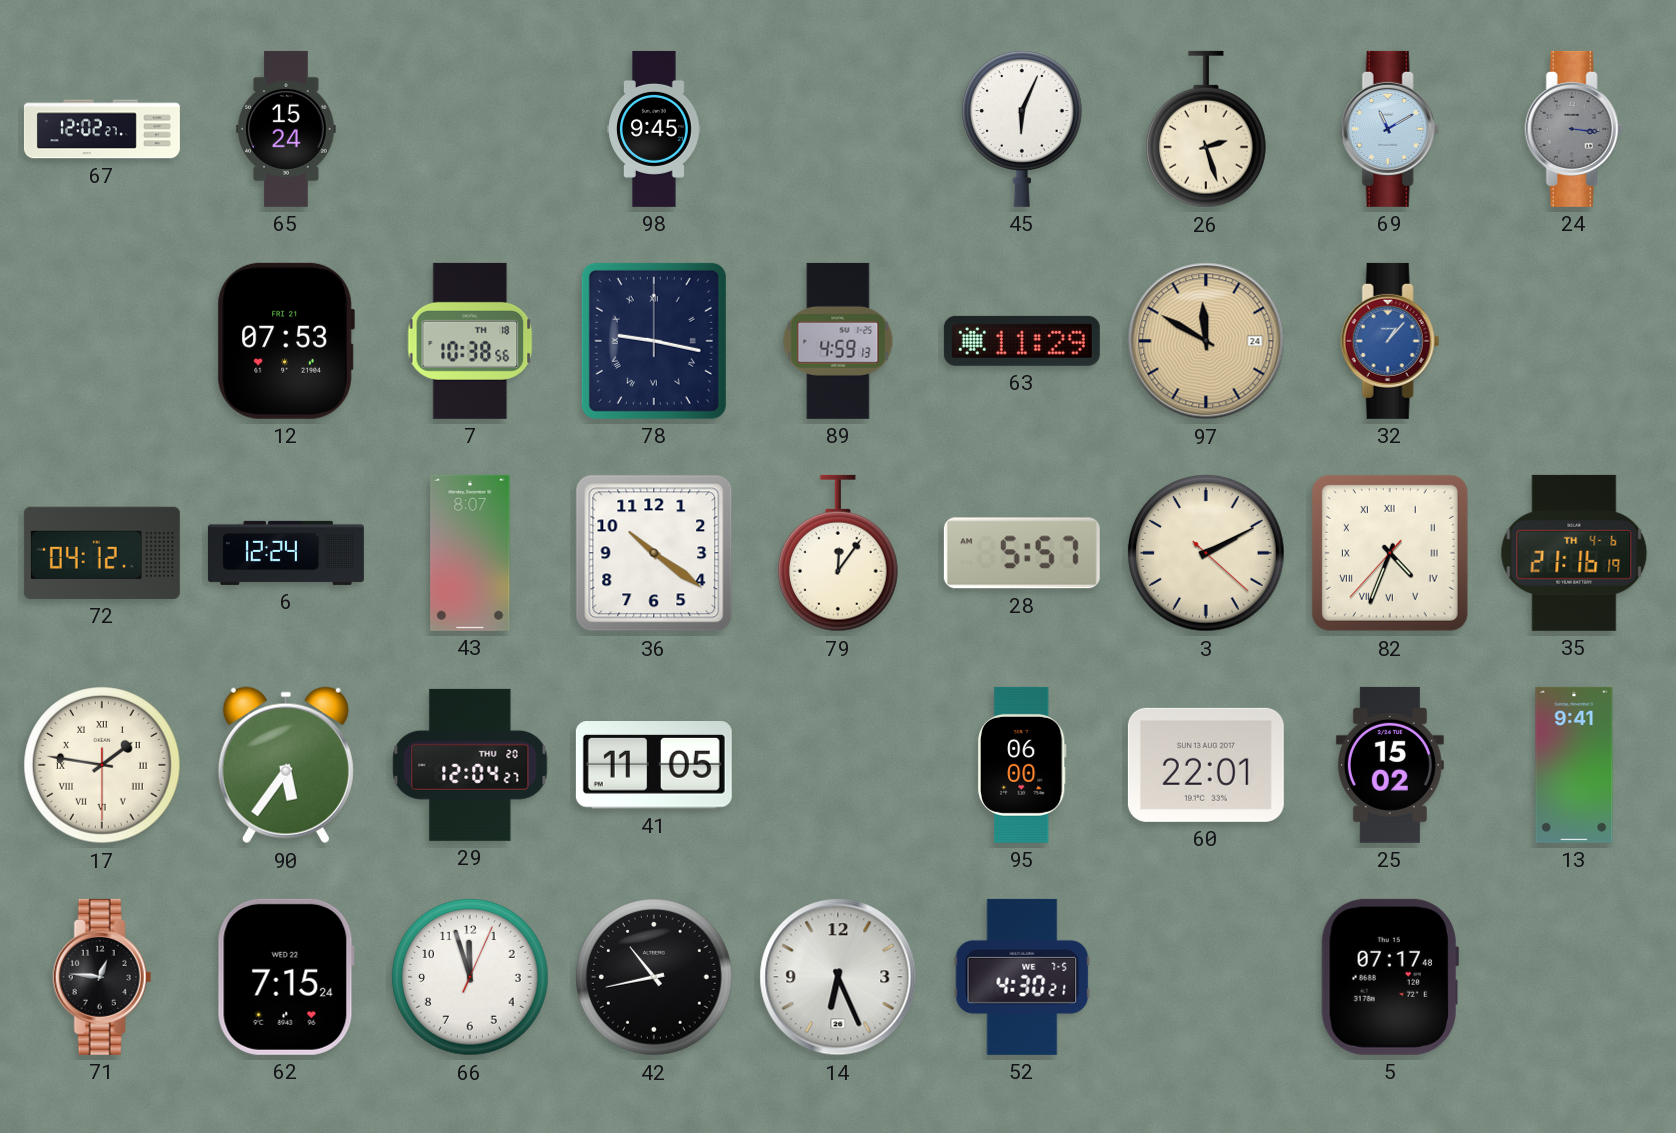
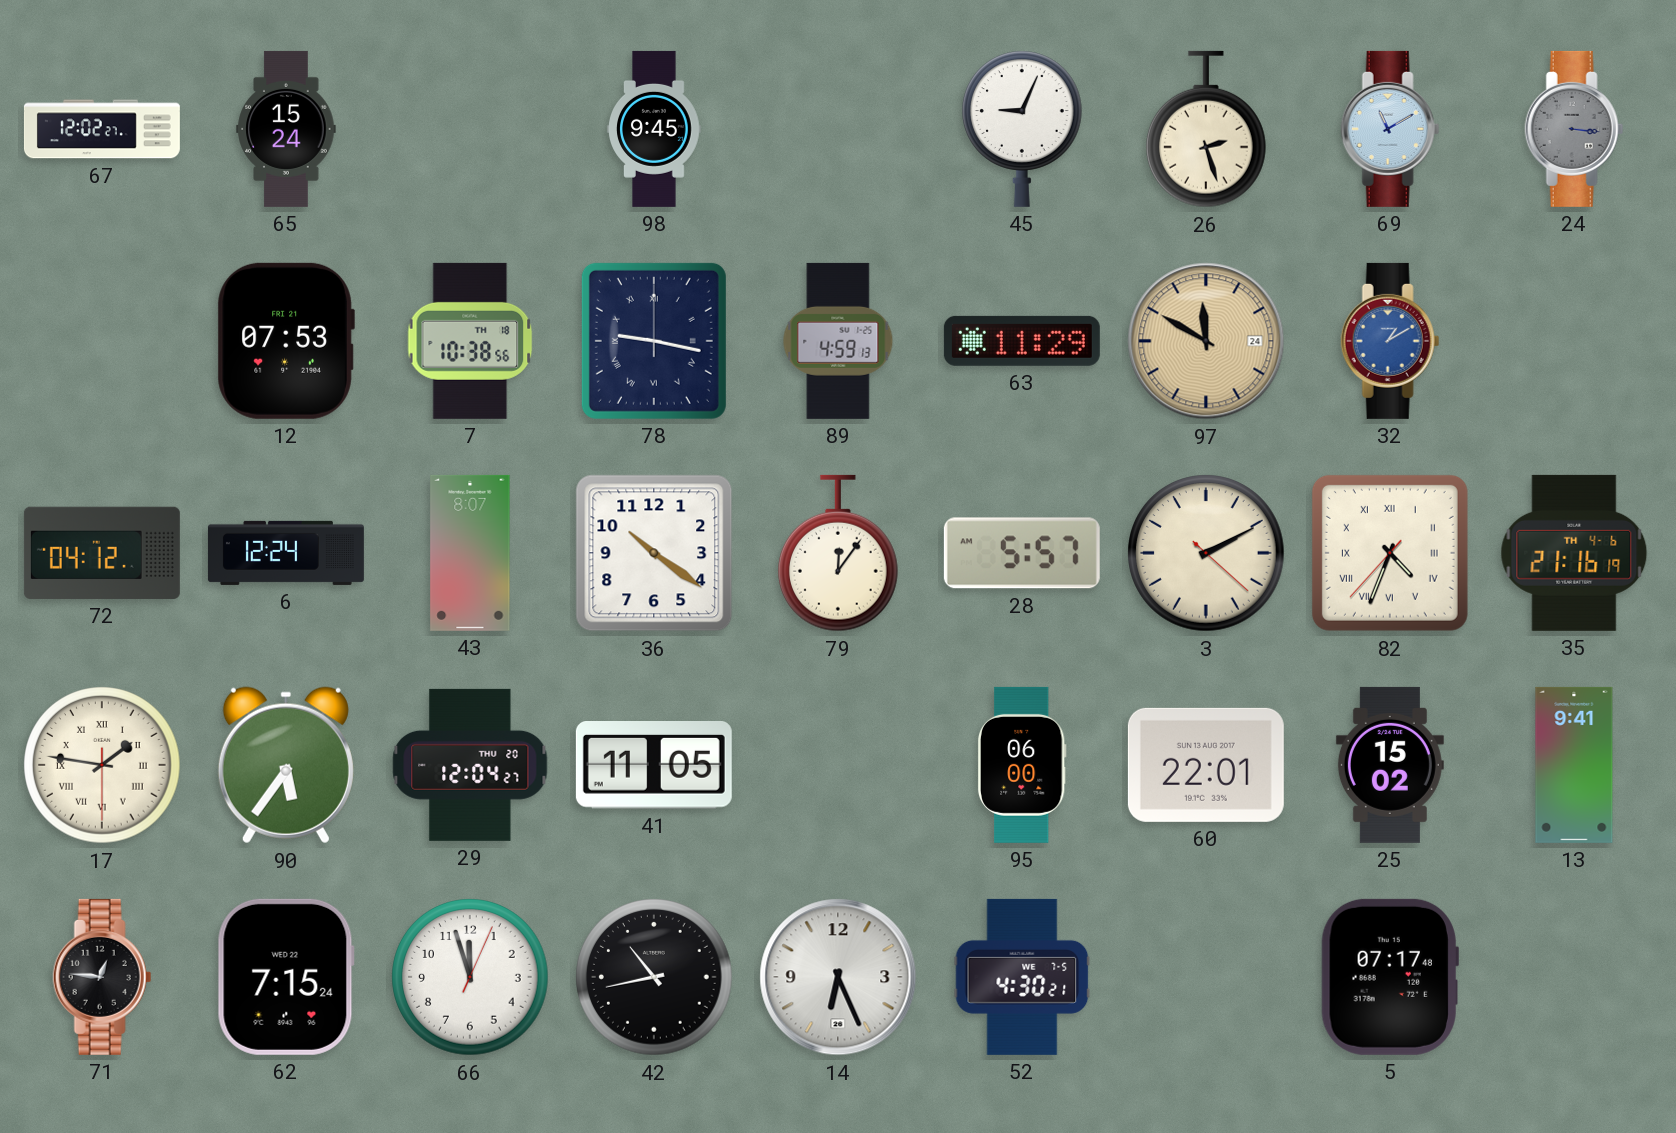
45: 6:04 -> 9:04 (1022, 129)
32: 1:07 -> 1:10 (1390, 341)
